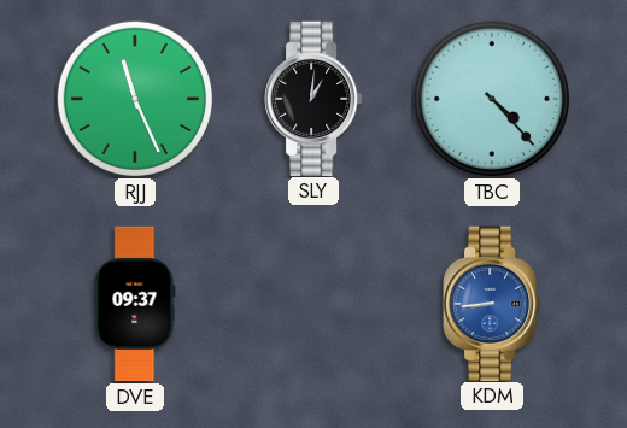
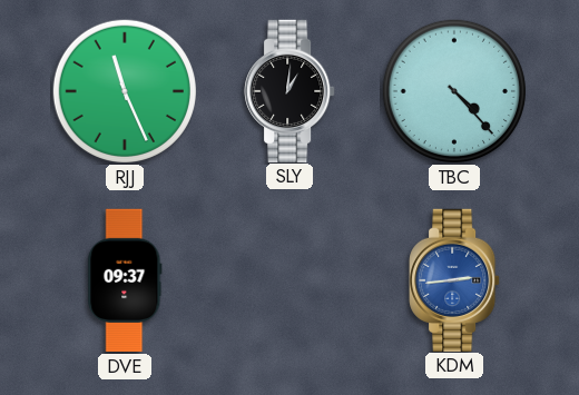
KDM: 8:44 -> 2:44 (454, 279)
